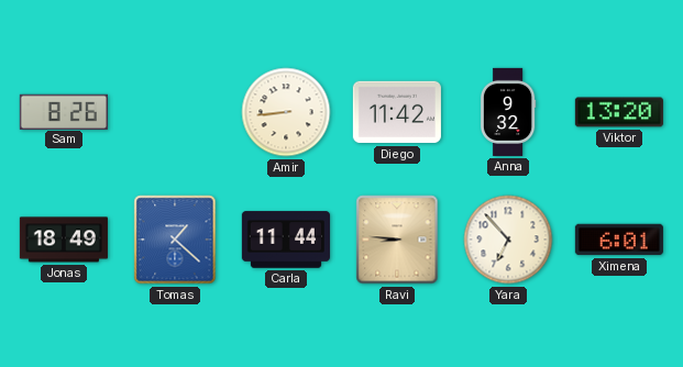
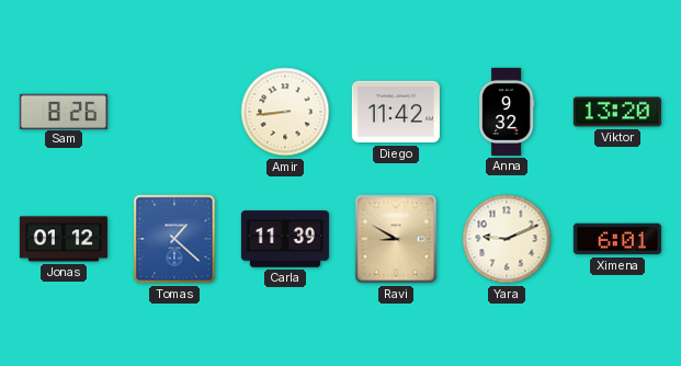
Jonas: 18:49 -> 01:12 (64, 239)
Carla: 11:44 -> 11:39 (285, 239)
Ravi: 8:46 -> 8:50 (396, 239)
Yara: 6:53 -> 9:11 (507, 239)
